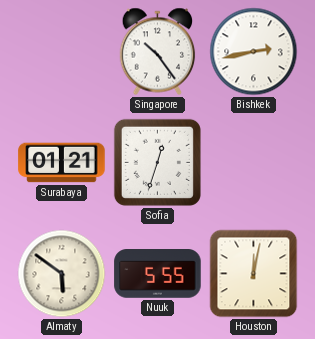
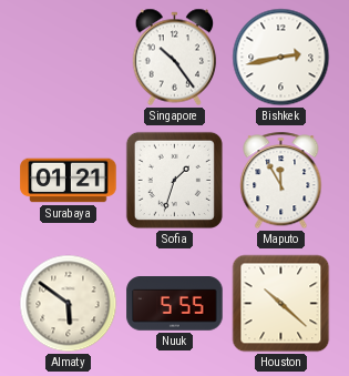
Sofia: 12:33 -> 1:33 (174, 180)
Maputo: none -> 11:55 (281, 181)
Houston: 12:02 -> 10:22 (281, 304)
